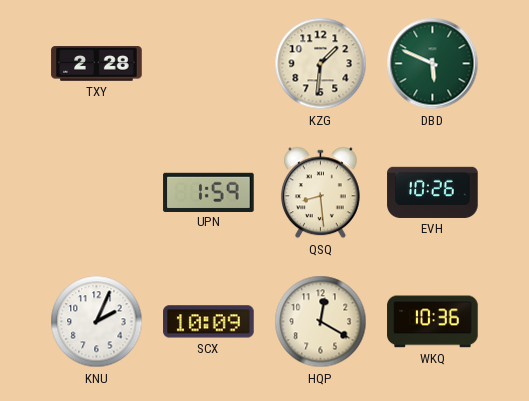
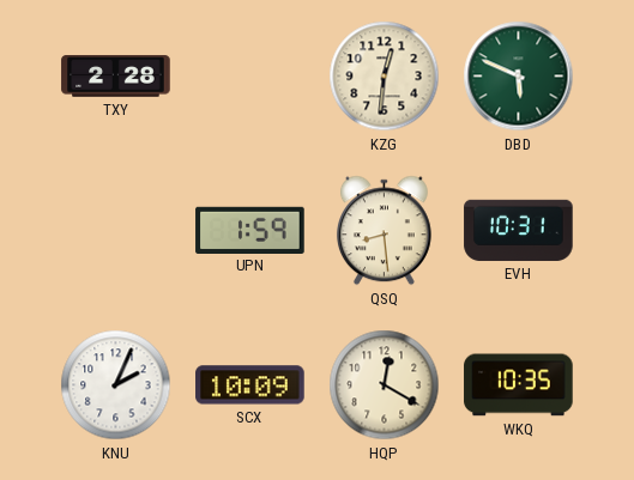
KZG: 1:31 -> 12:31 (385, 77)
EVH: 10:26 -> 10:31 (519, 230)
WKQ: 10:36 -> 10:35 (519, 385)
